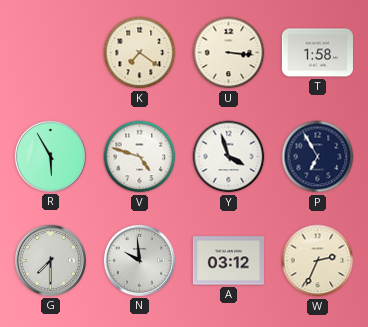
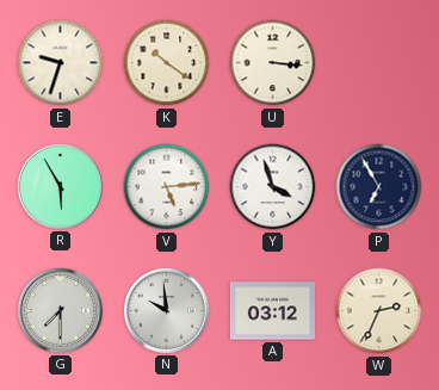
E: none -> 9:33 (61, 63)
K: 7:21 -> 10:21 (167, 63)
T: 1:58 -> none (317, 53)
V: 4:48 -> 5:14 (167, 187)
